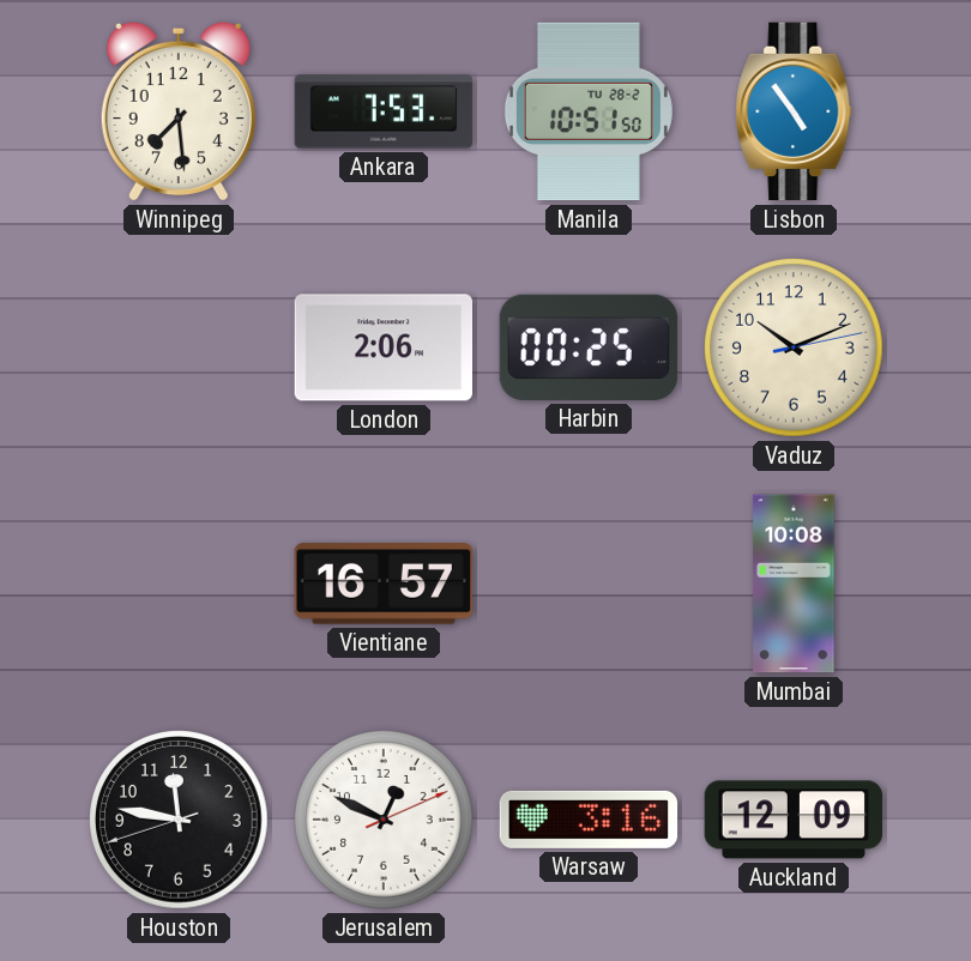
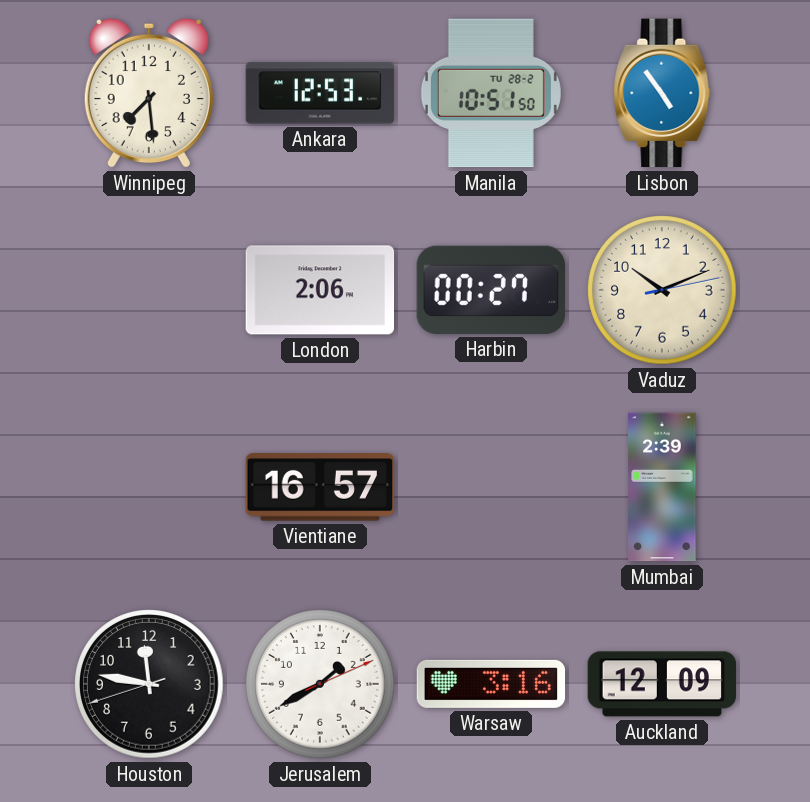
Ankara: 7:53 -> 12:53 (320, 93)
Harbin: 00:25 -> 00:27 (491, 290)
Mumbai: 10:08 -> 2:39 (662, 487)
Jerusalem: 12:49 -> 1:40 (320, 684)
